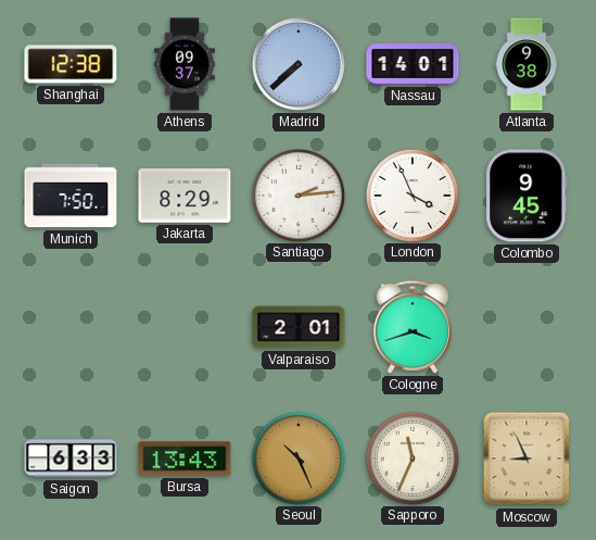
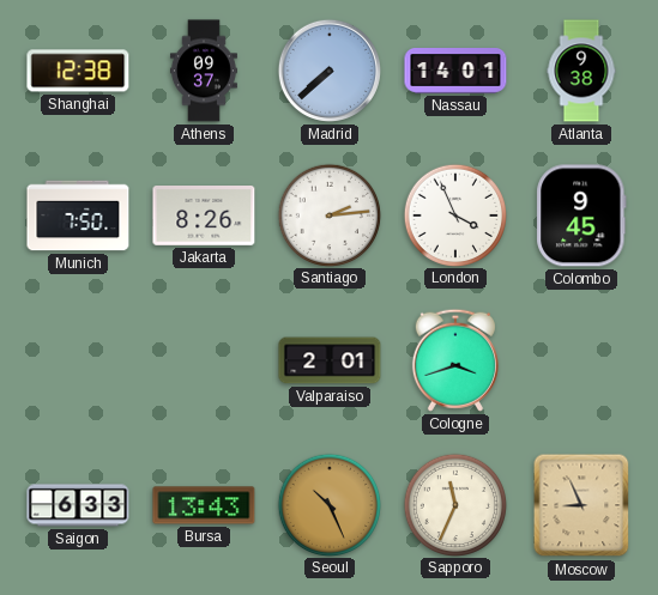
Jakarta: 8:29 -> 8:26 (204, 217)
